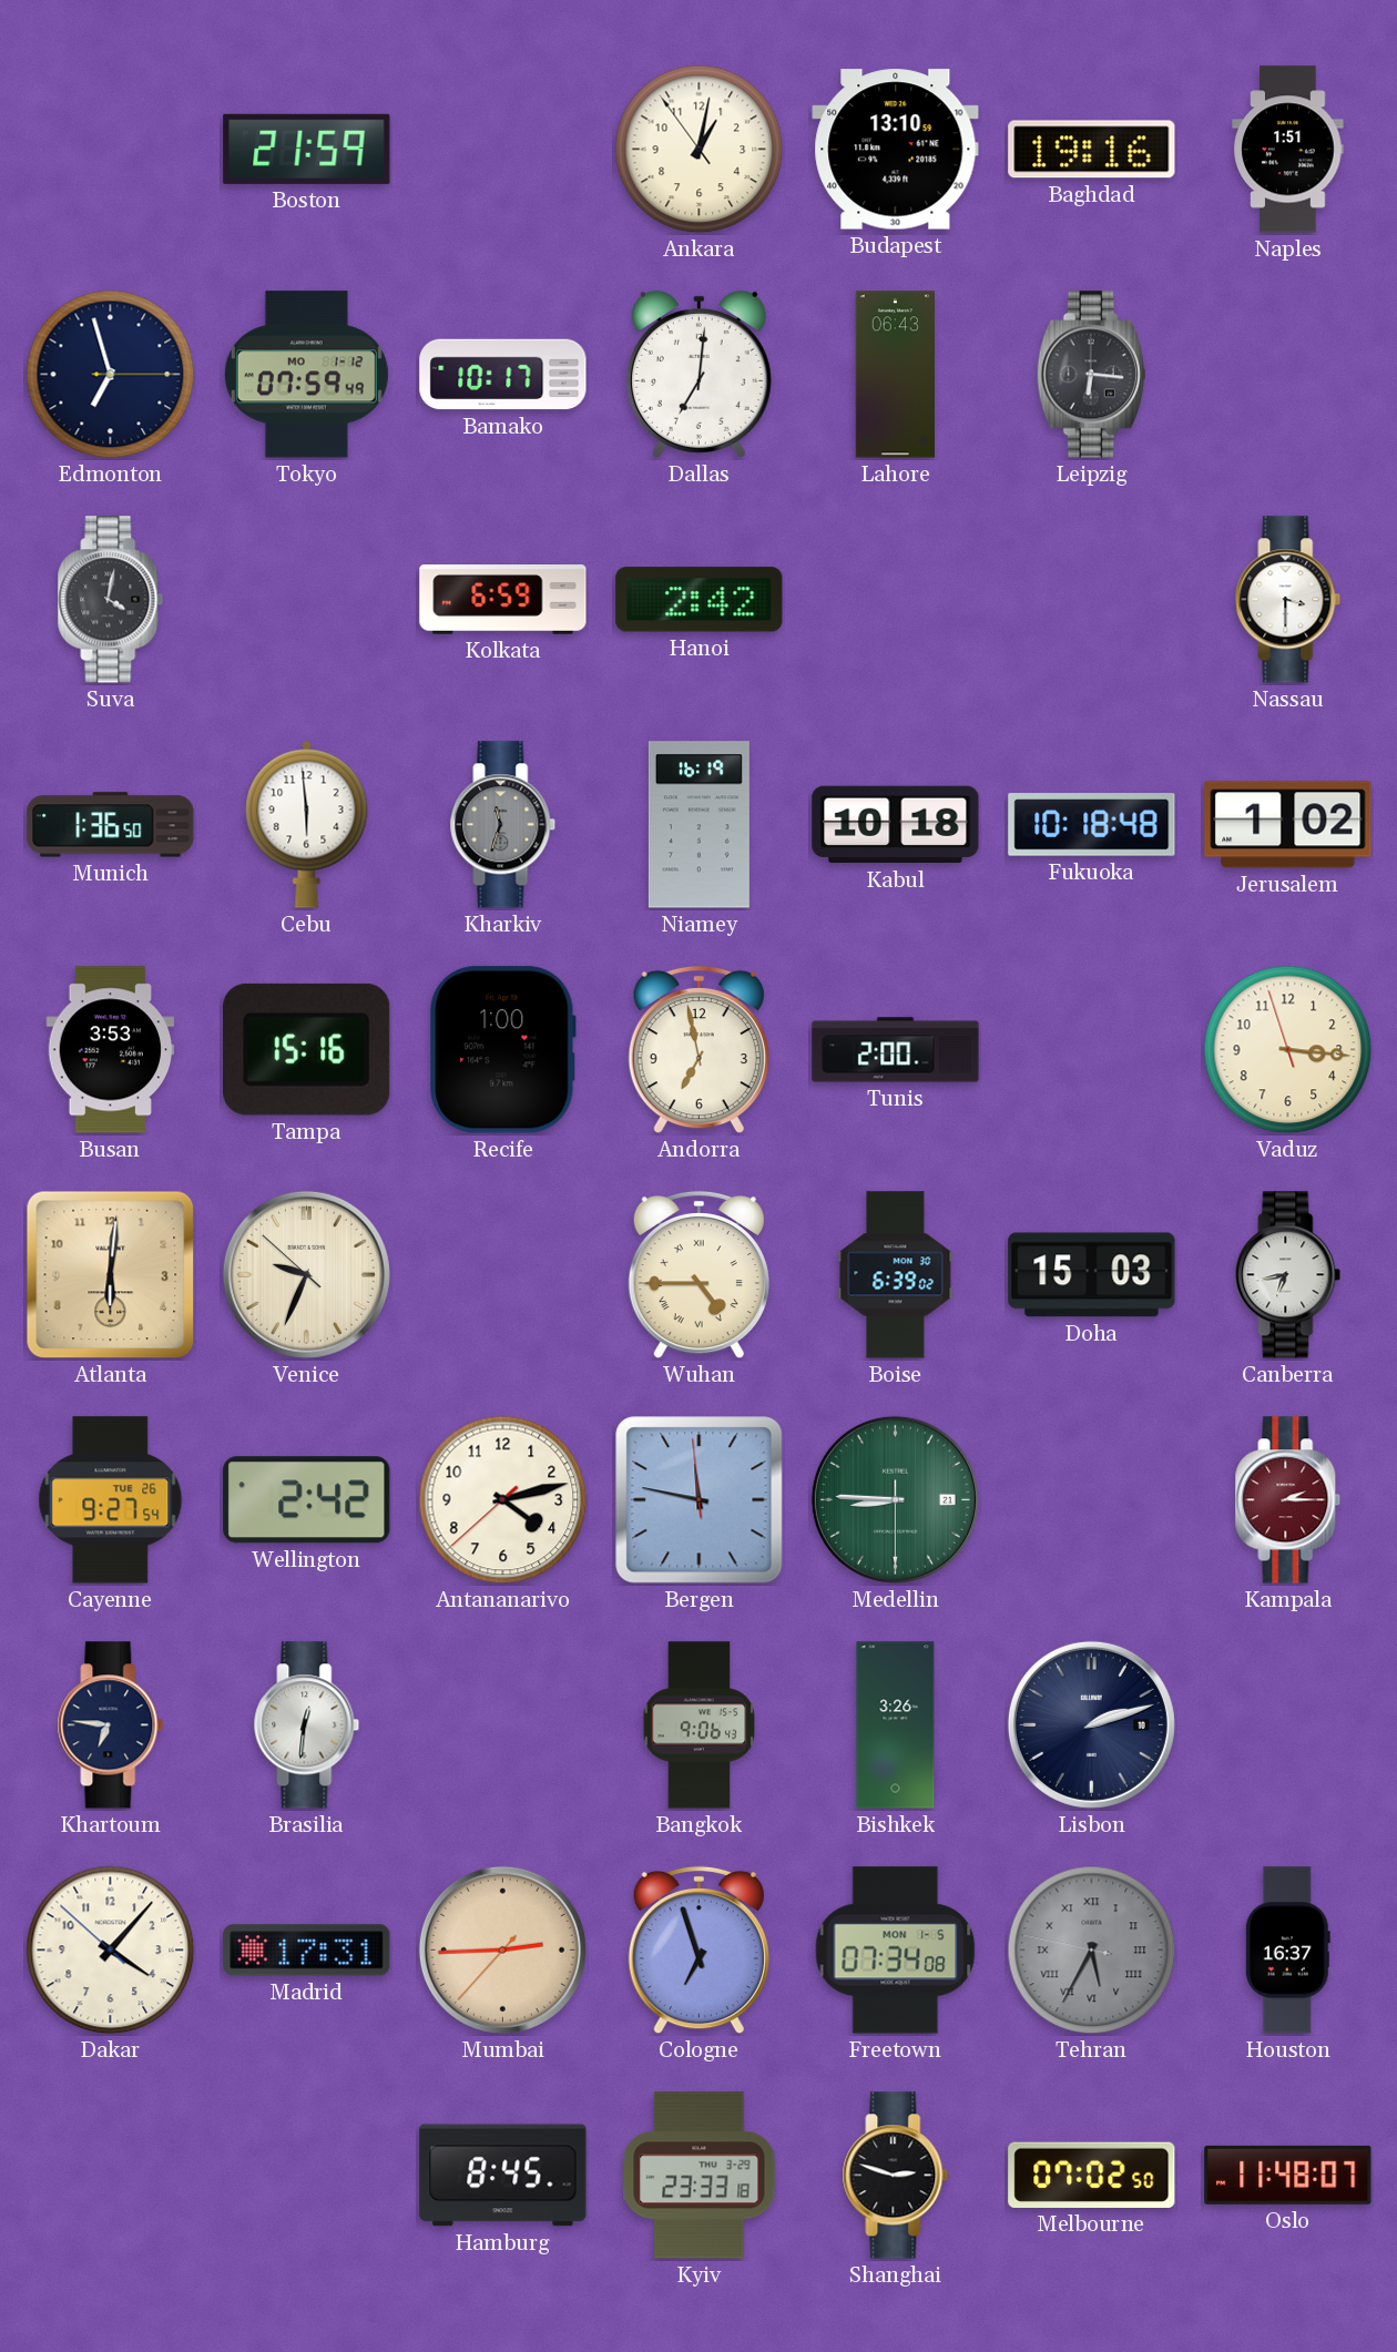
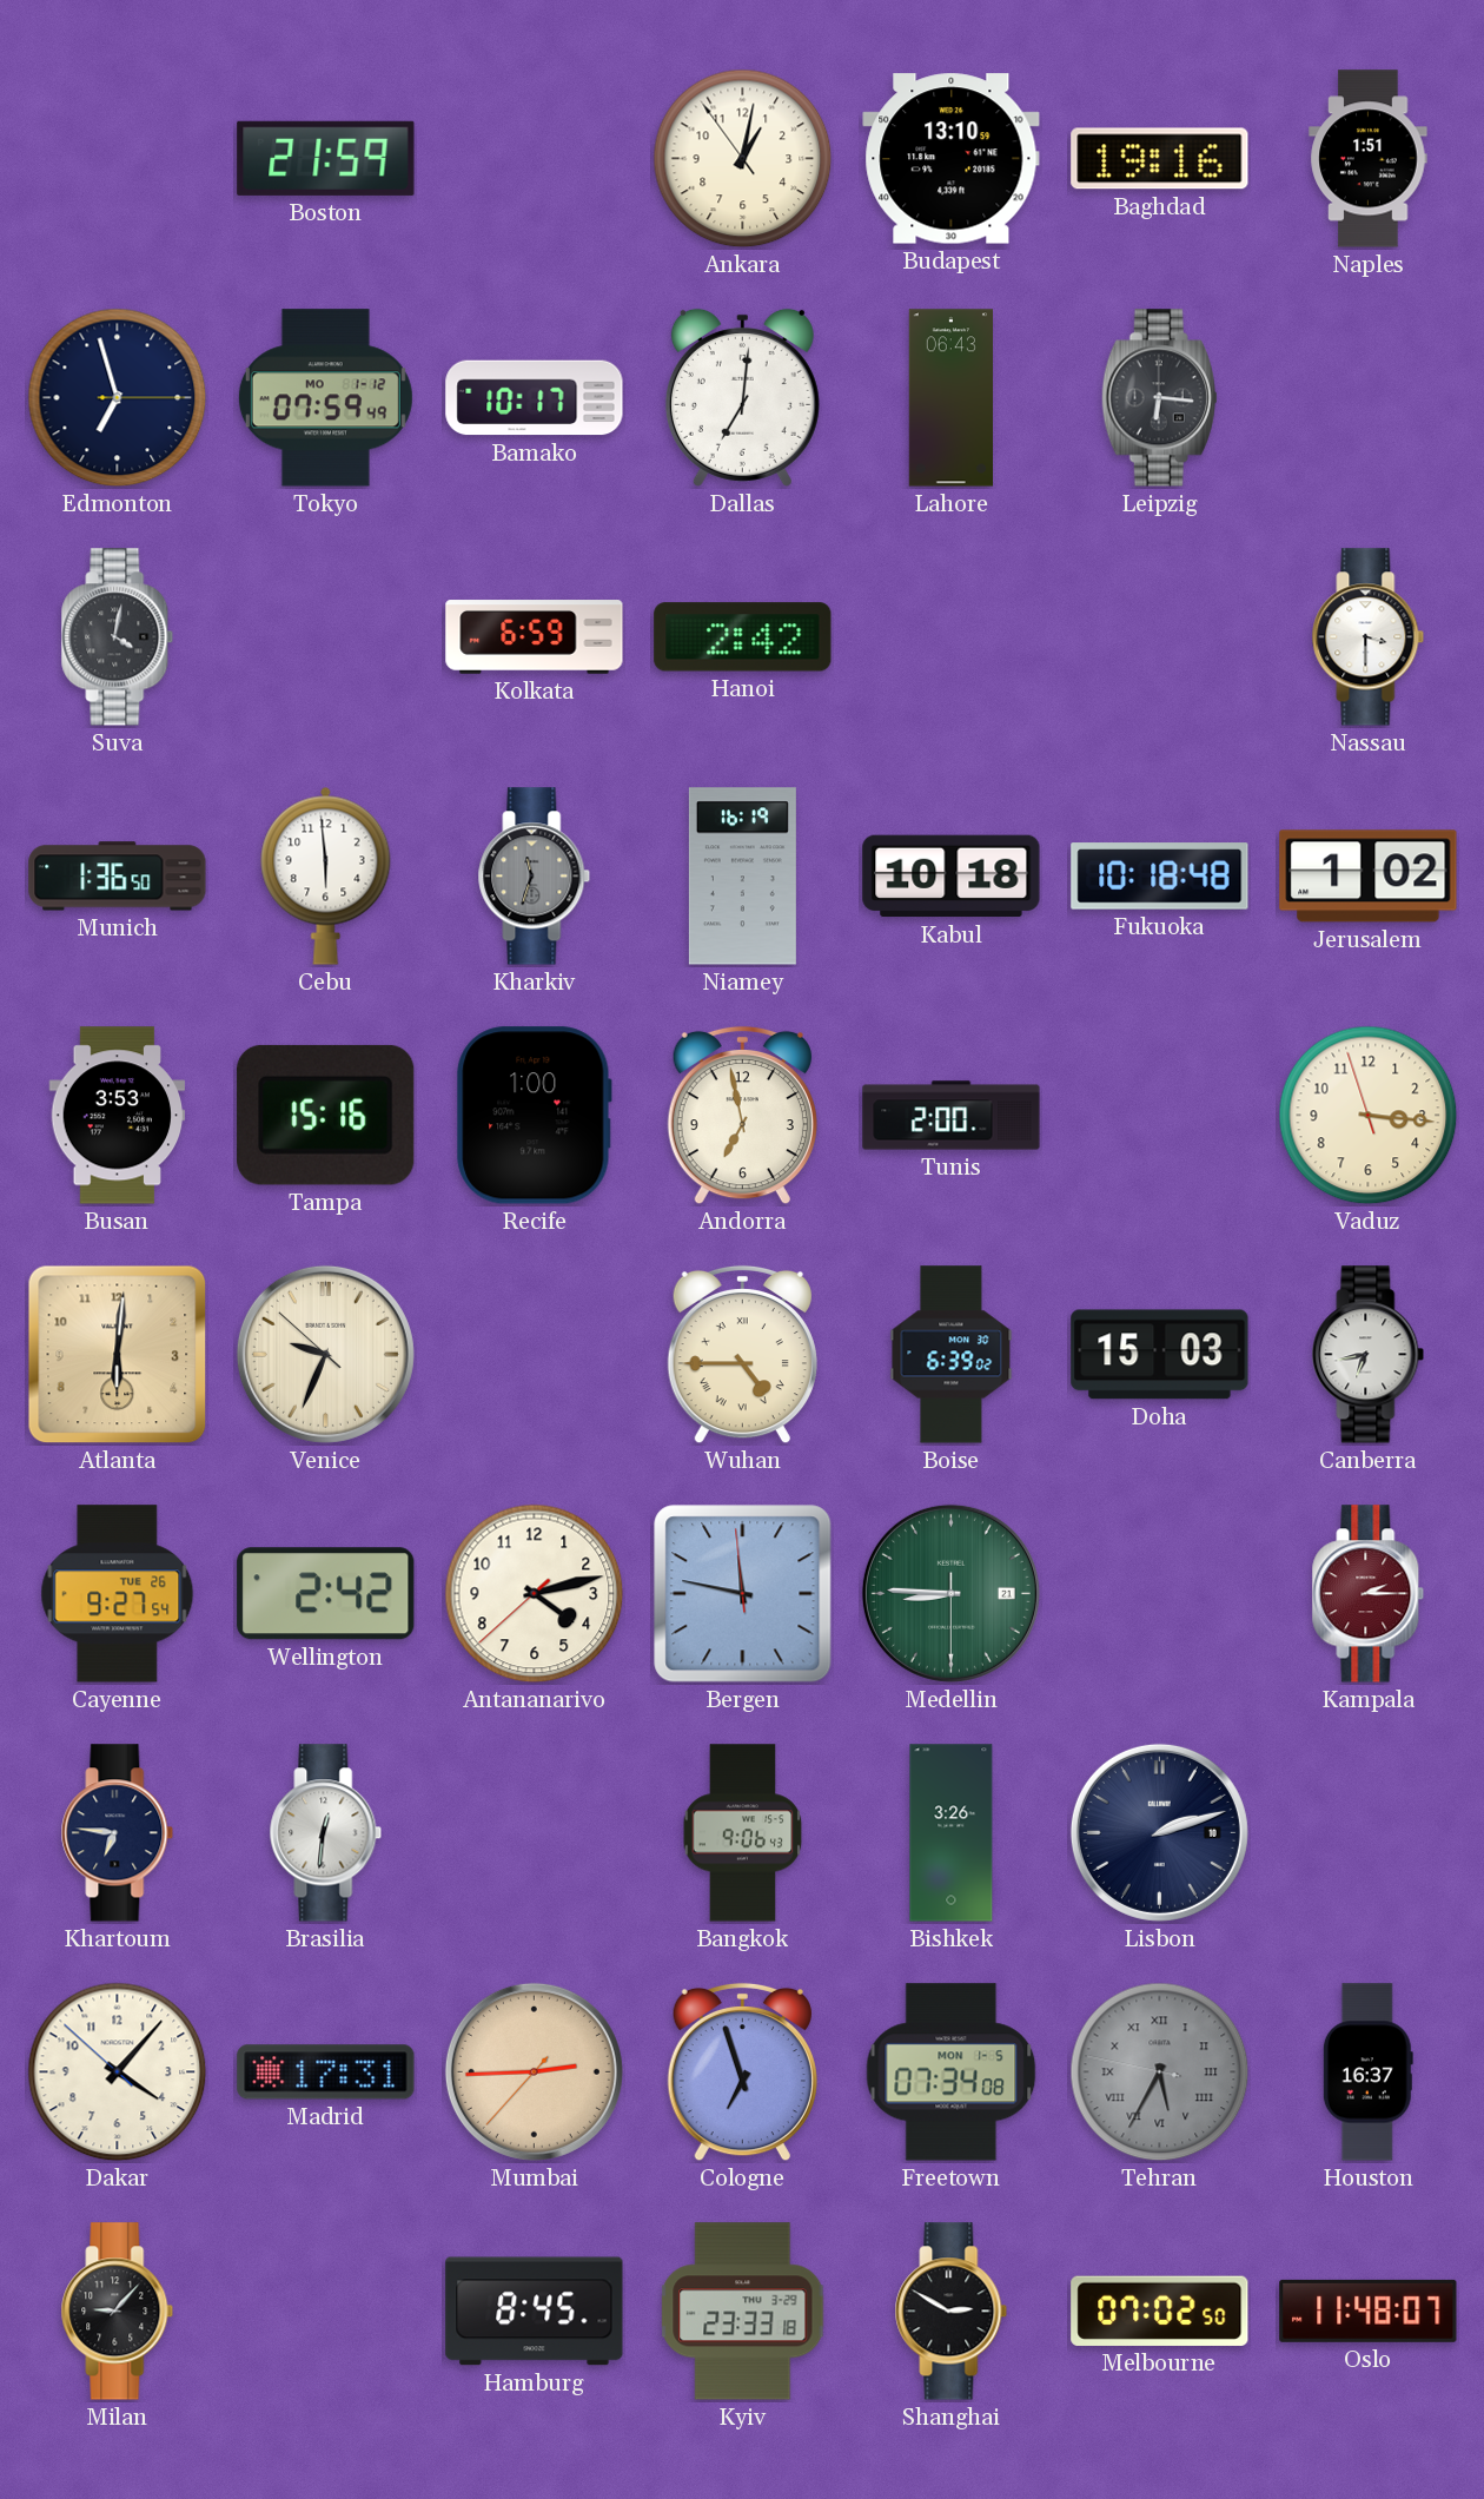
Milan: none -> 9:07 (118, 2312)
Shanghai: 2:48 -> 2:50 (952, 2312)
